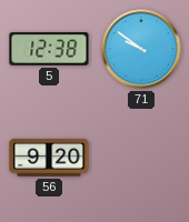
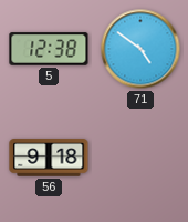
71: 9:51 -> 4:51 (140, 49)
56: 9:20 -> 9:18 (49, 158)
